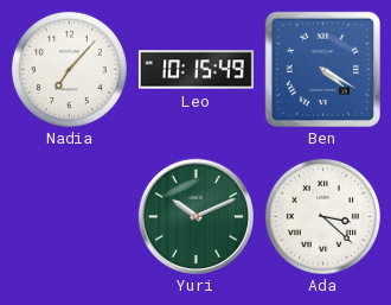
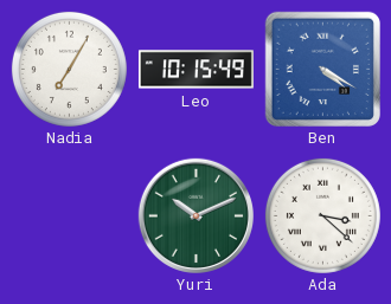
Nadia: 7:07 -> 7:05 (69, 69)
